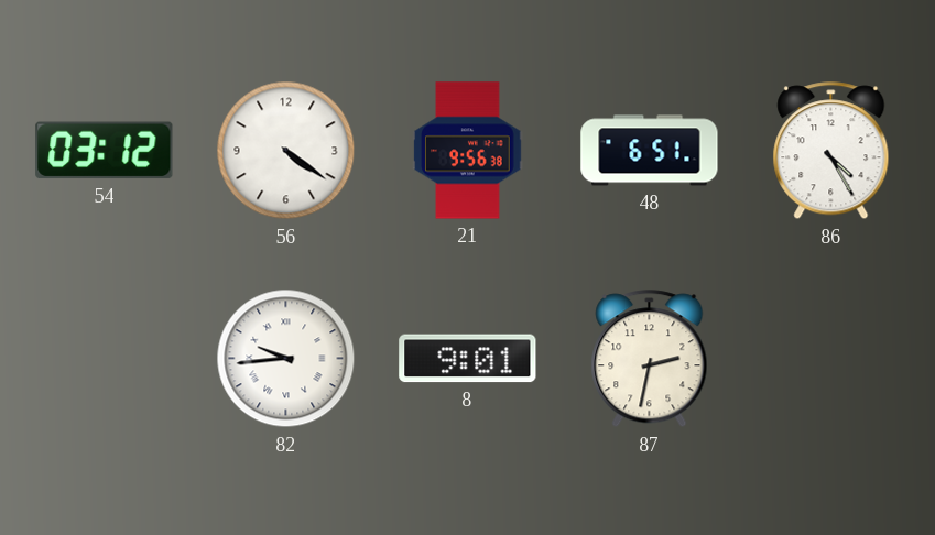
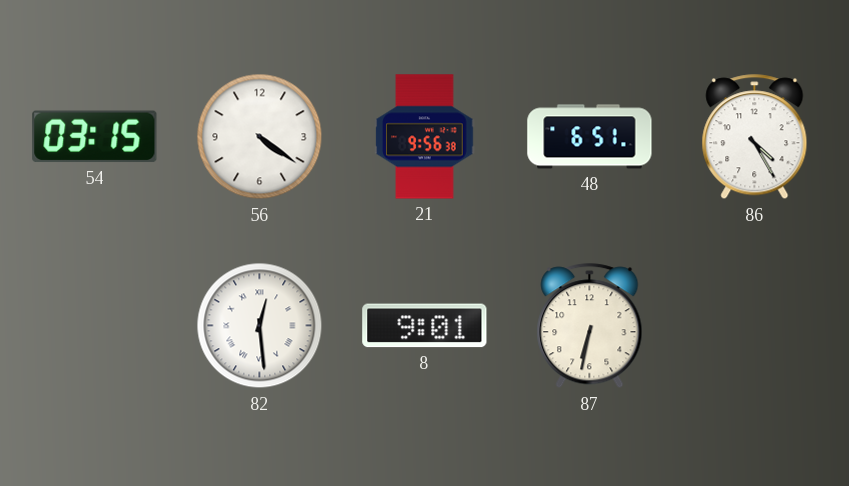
54: 03:12 -> 03:15 (95, 137)
82: 9:44 -> 12:29 (260, 326)
87: 2:32 -> 6:32 (590, 326)
